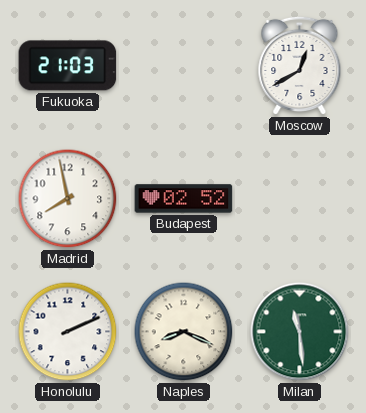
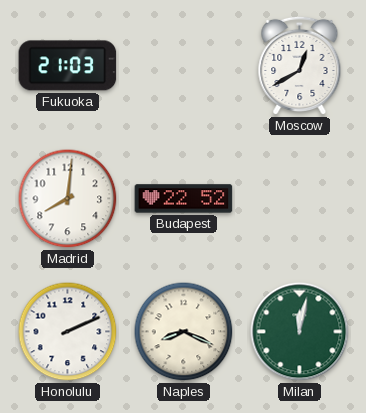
Madrid: 7:58 -> 8:01 (68, 199)
Budapest: 02:52 -> 22:52 (184, 199)
Milan: 11:29 -> 12:02 (300, 332)
